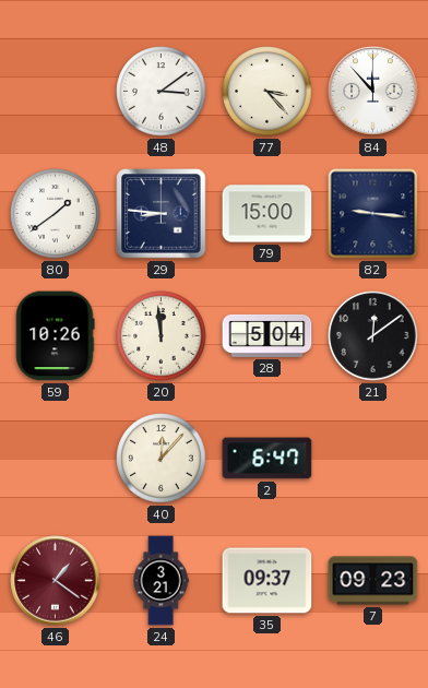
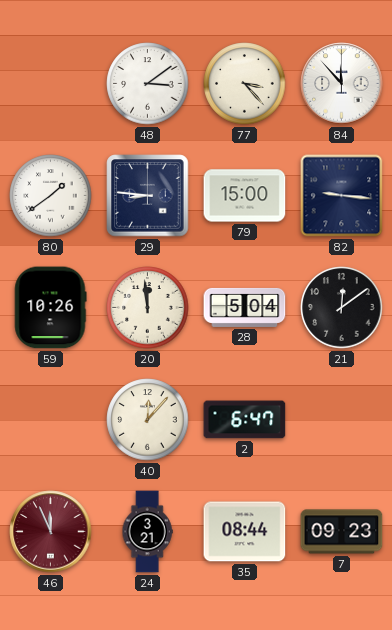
46: 1:21 -> 11:56 (51, 532)
35: 09:37 -> 08:44 (245, 532)
